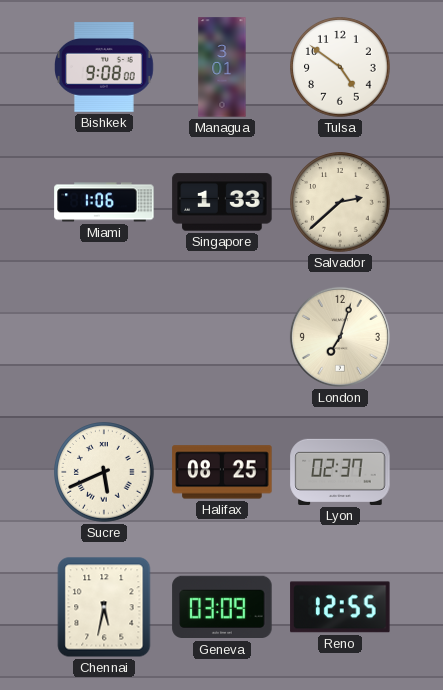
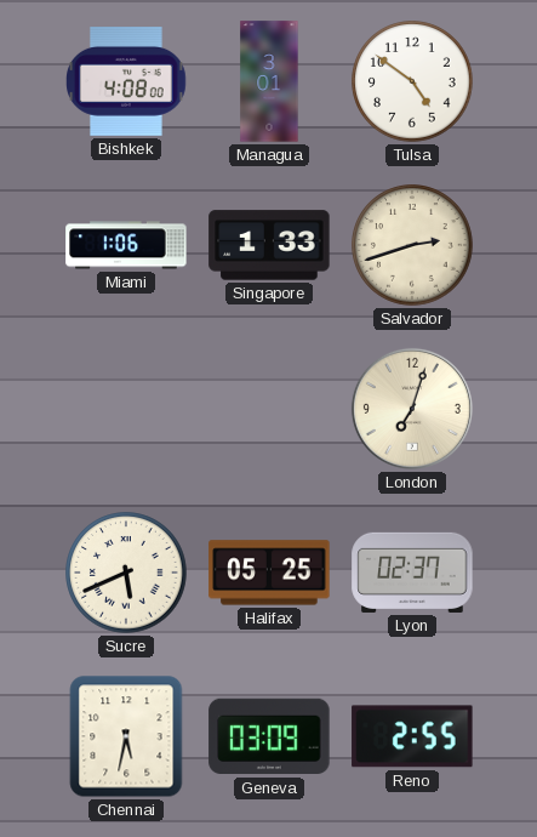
Bishkek: 9:08 -> 4:08 (127, 82)
Salvador: 2:38 -> 2:42 (412, 245)
Halifax: 08:25 -> 05:25 (269, 573)
Reno: 12:55 -> 2:55 (412, 736)
